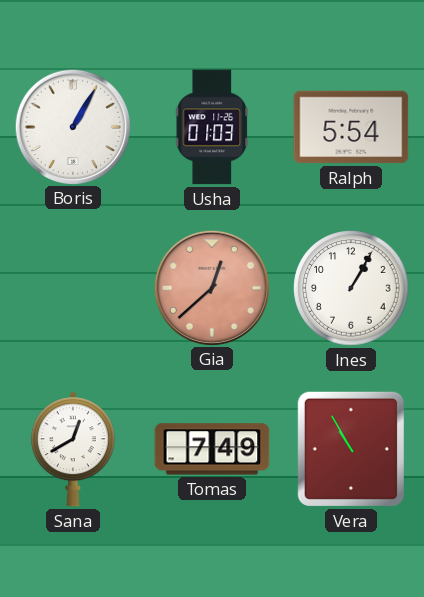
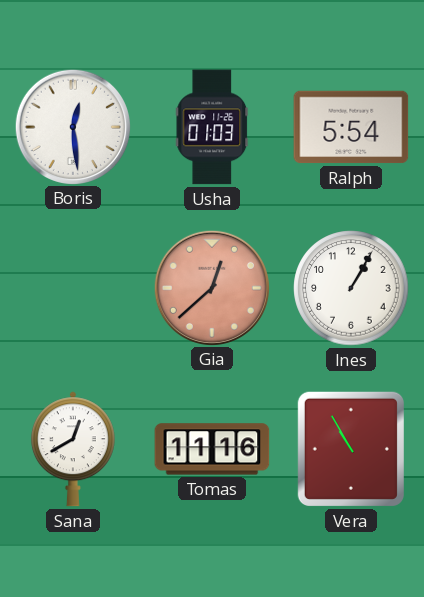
Boris: 1:05 -> 12:29 (72, 126)
Tomas: 7:49 -> 11:16 (212, 449)
